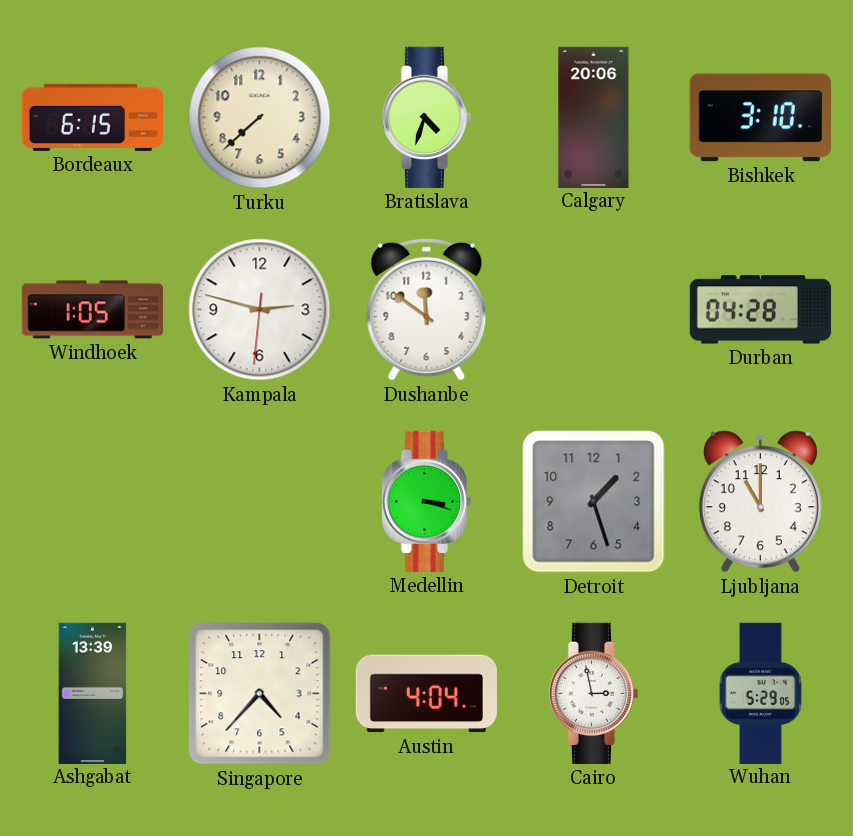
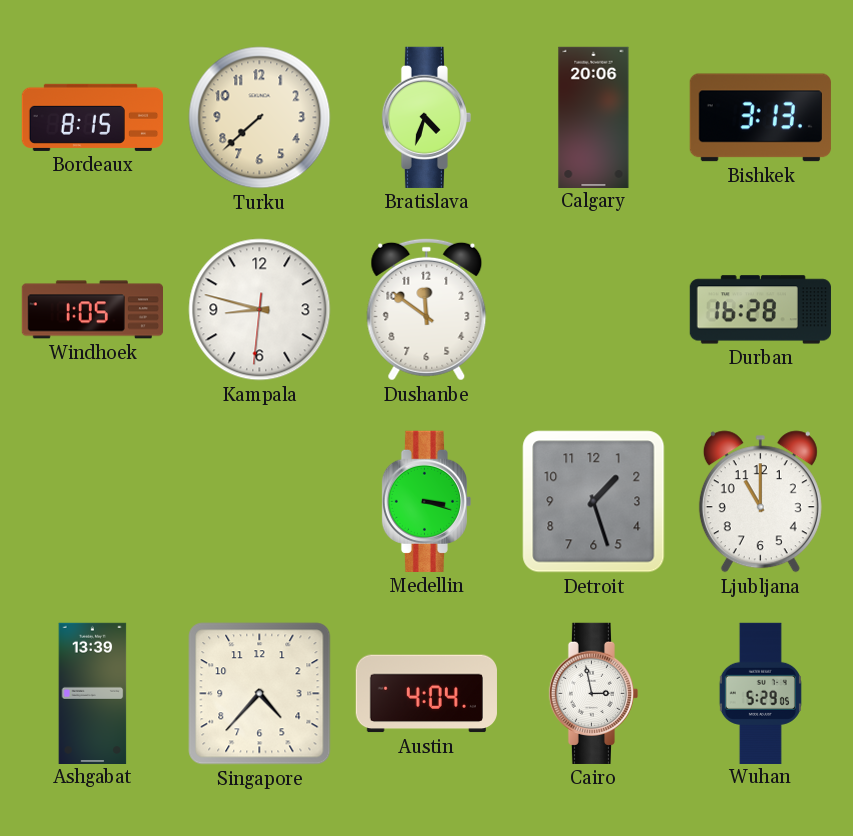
Bordeaux: 6:15 -> 8:15 (92, 117)
Bishkek: 3:10 -> 3:13 (760, 118)
Kampala: 2:47 -> 8:47 (260, 310)
Durban: 04:28 -> 16:28 (760, 310)
